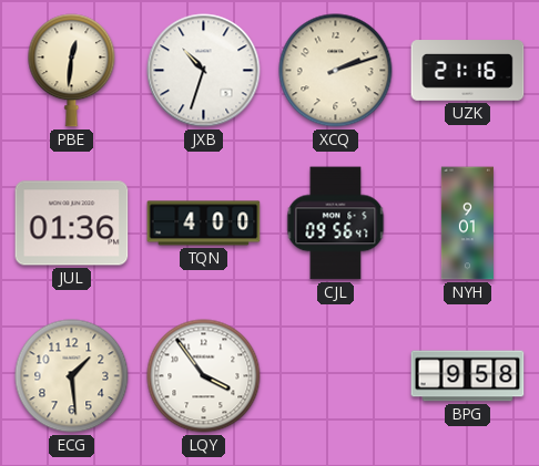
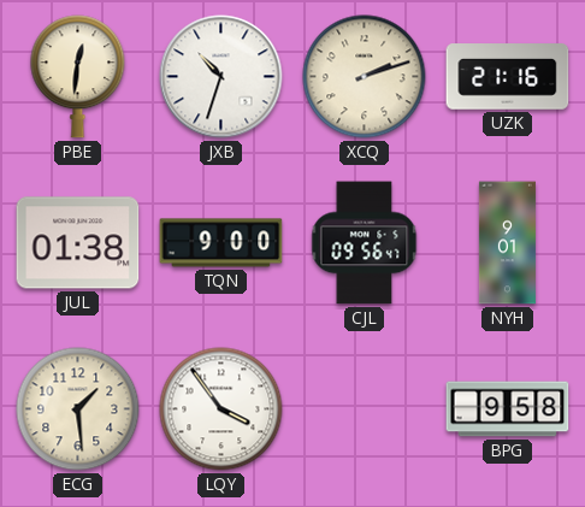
JUL: 01:36 -> 01:38 (78, 243)
TQN: 4:00 -> 9:00 (221, 243)
